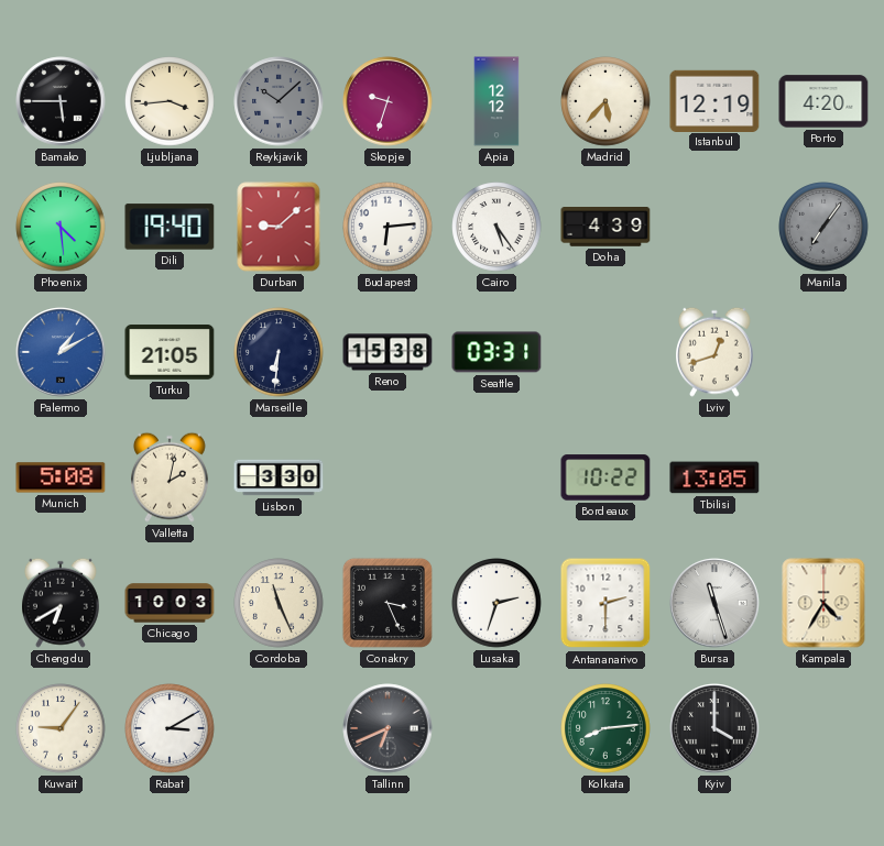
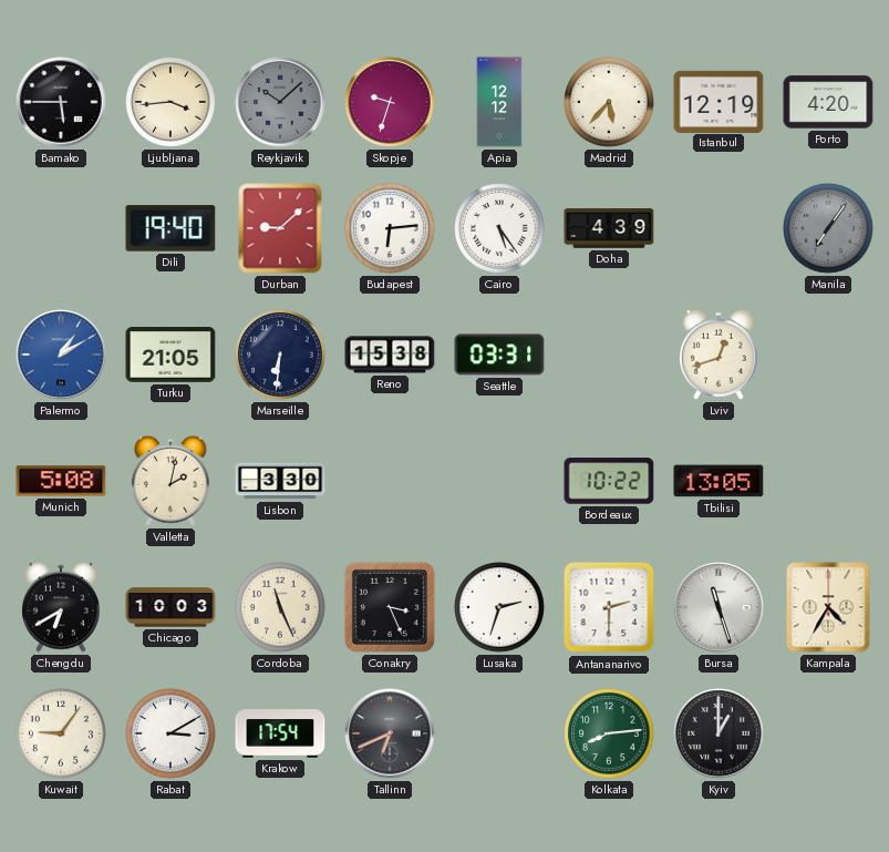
Phoenix: 4:29 -> none (61, 227)
Krakow: none -> 17:54 (280, 733)
Kyiv: 4:00 -> 1:00 (719, 733)
